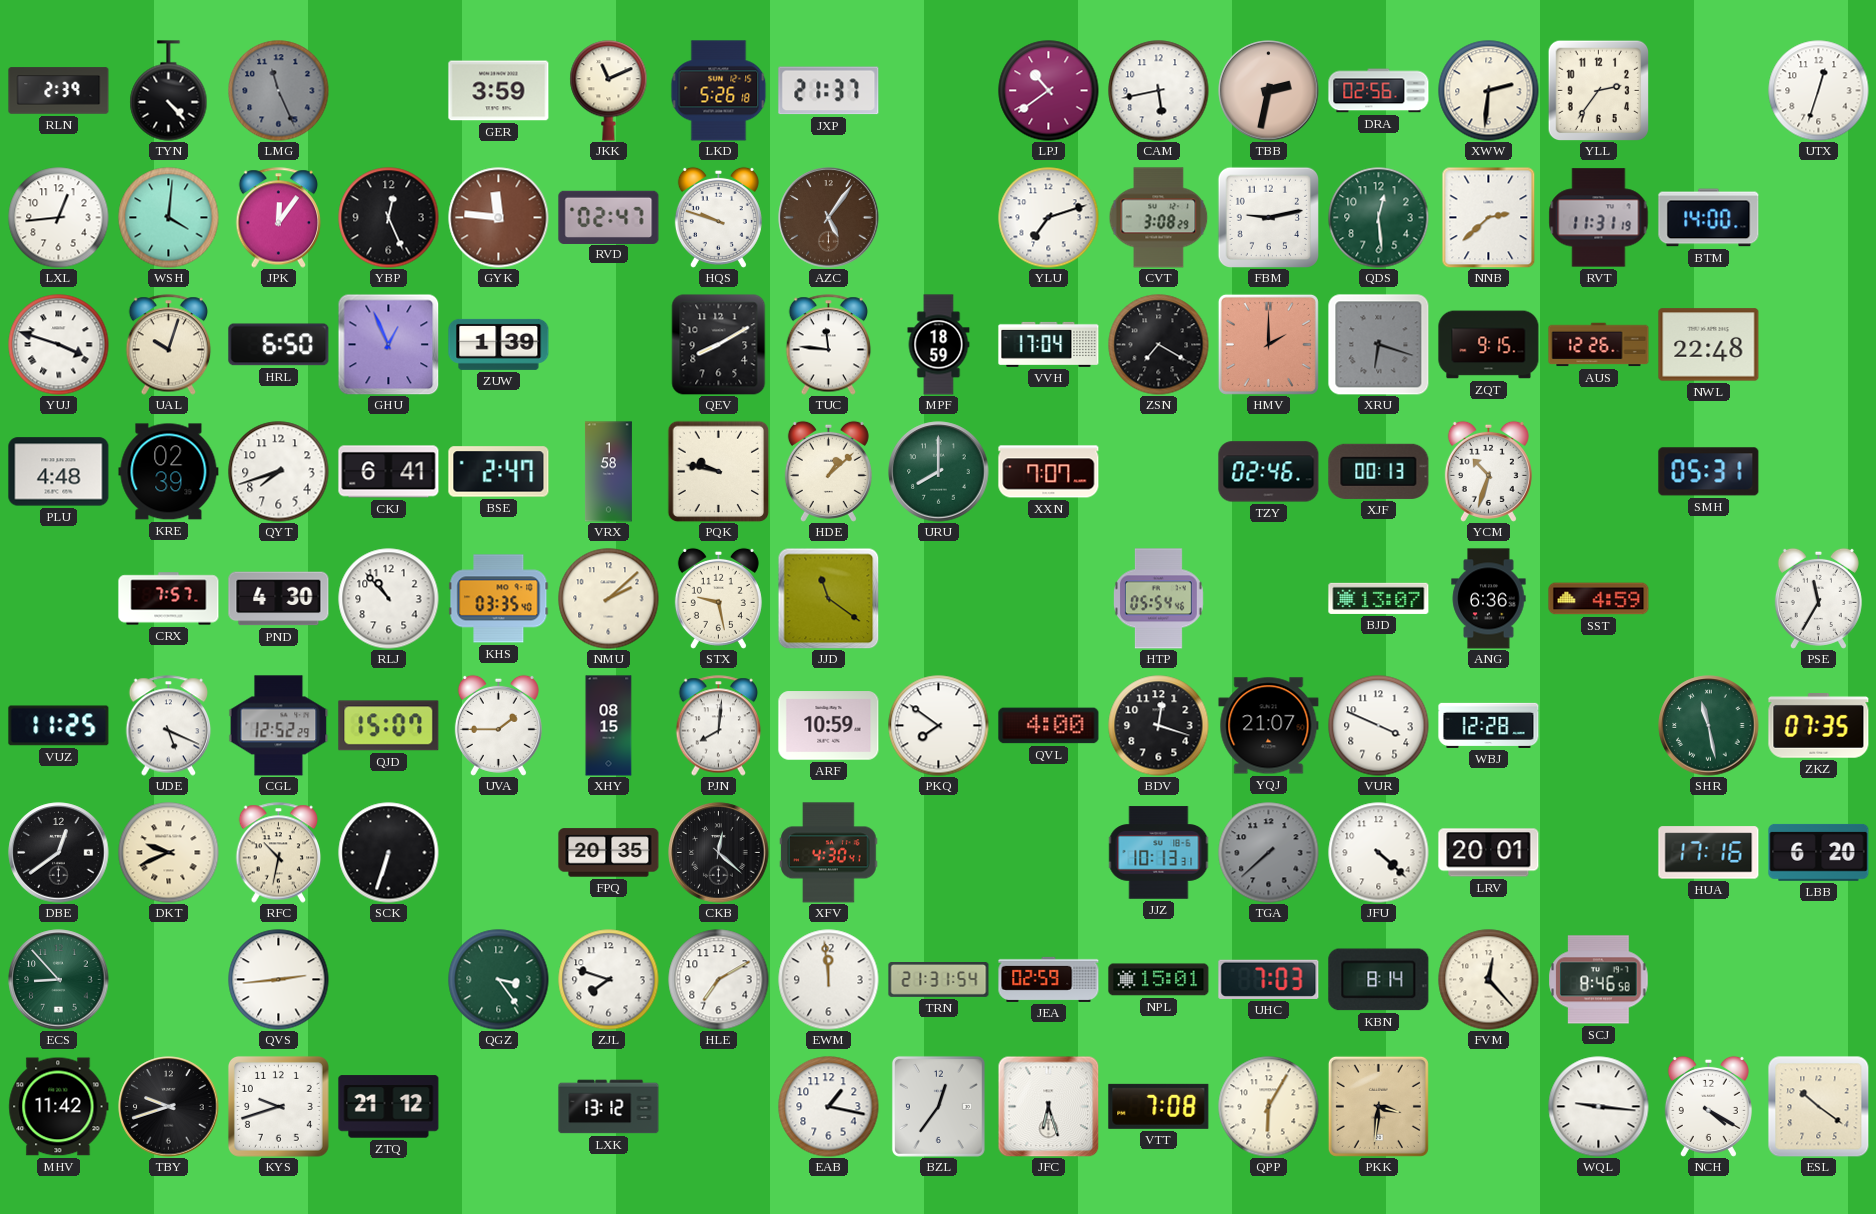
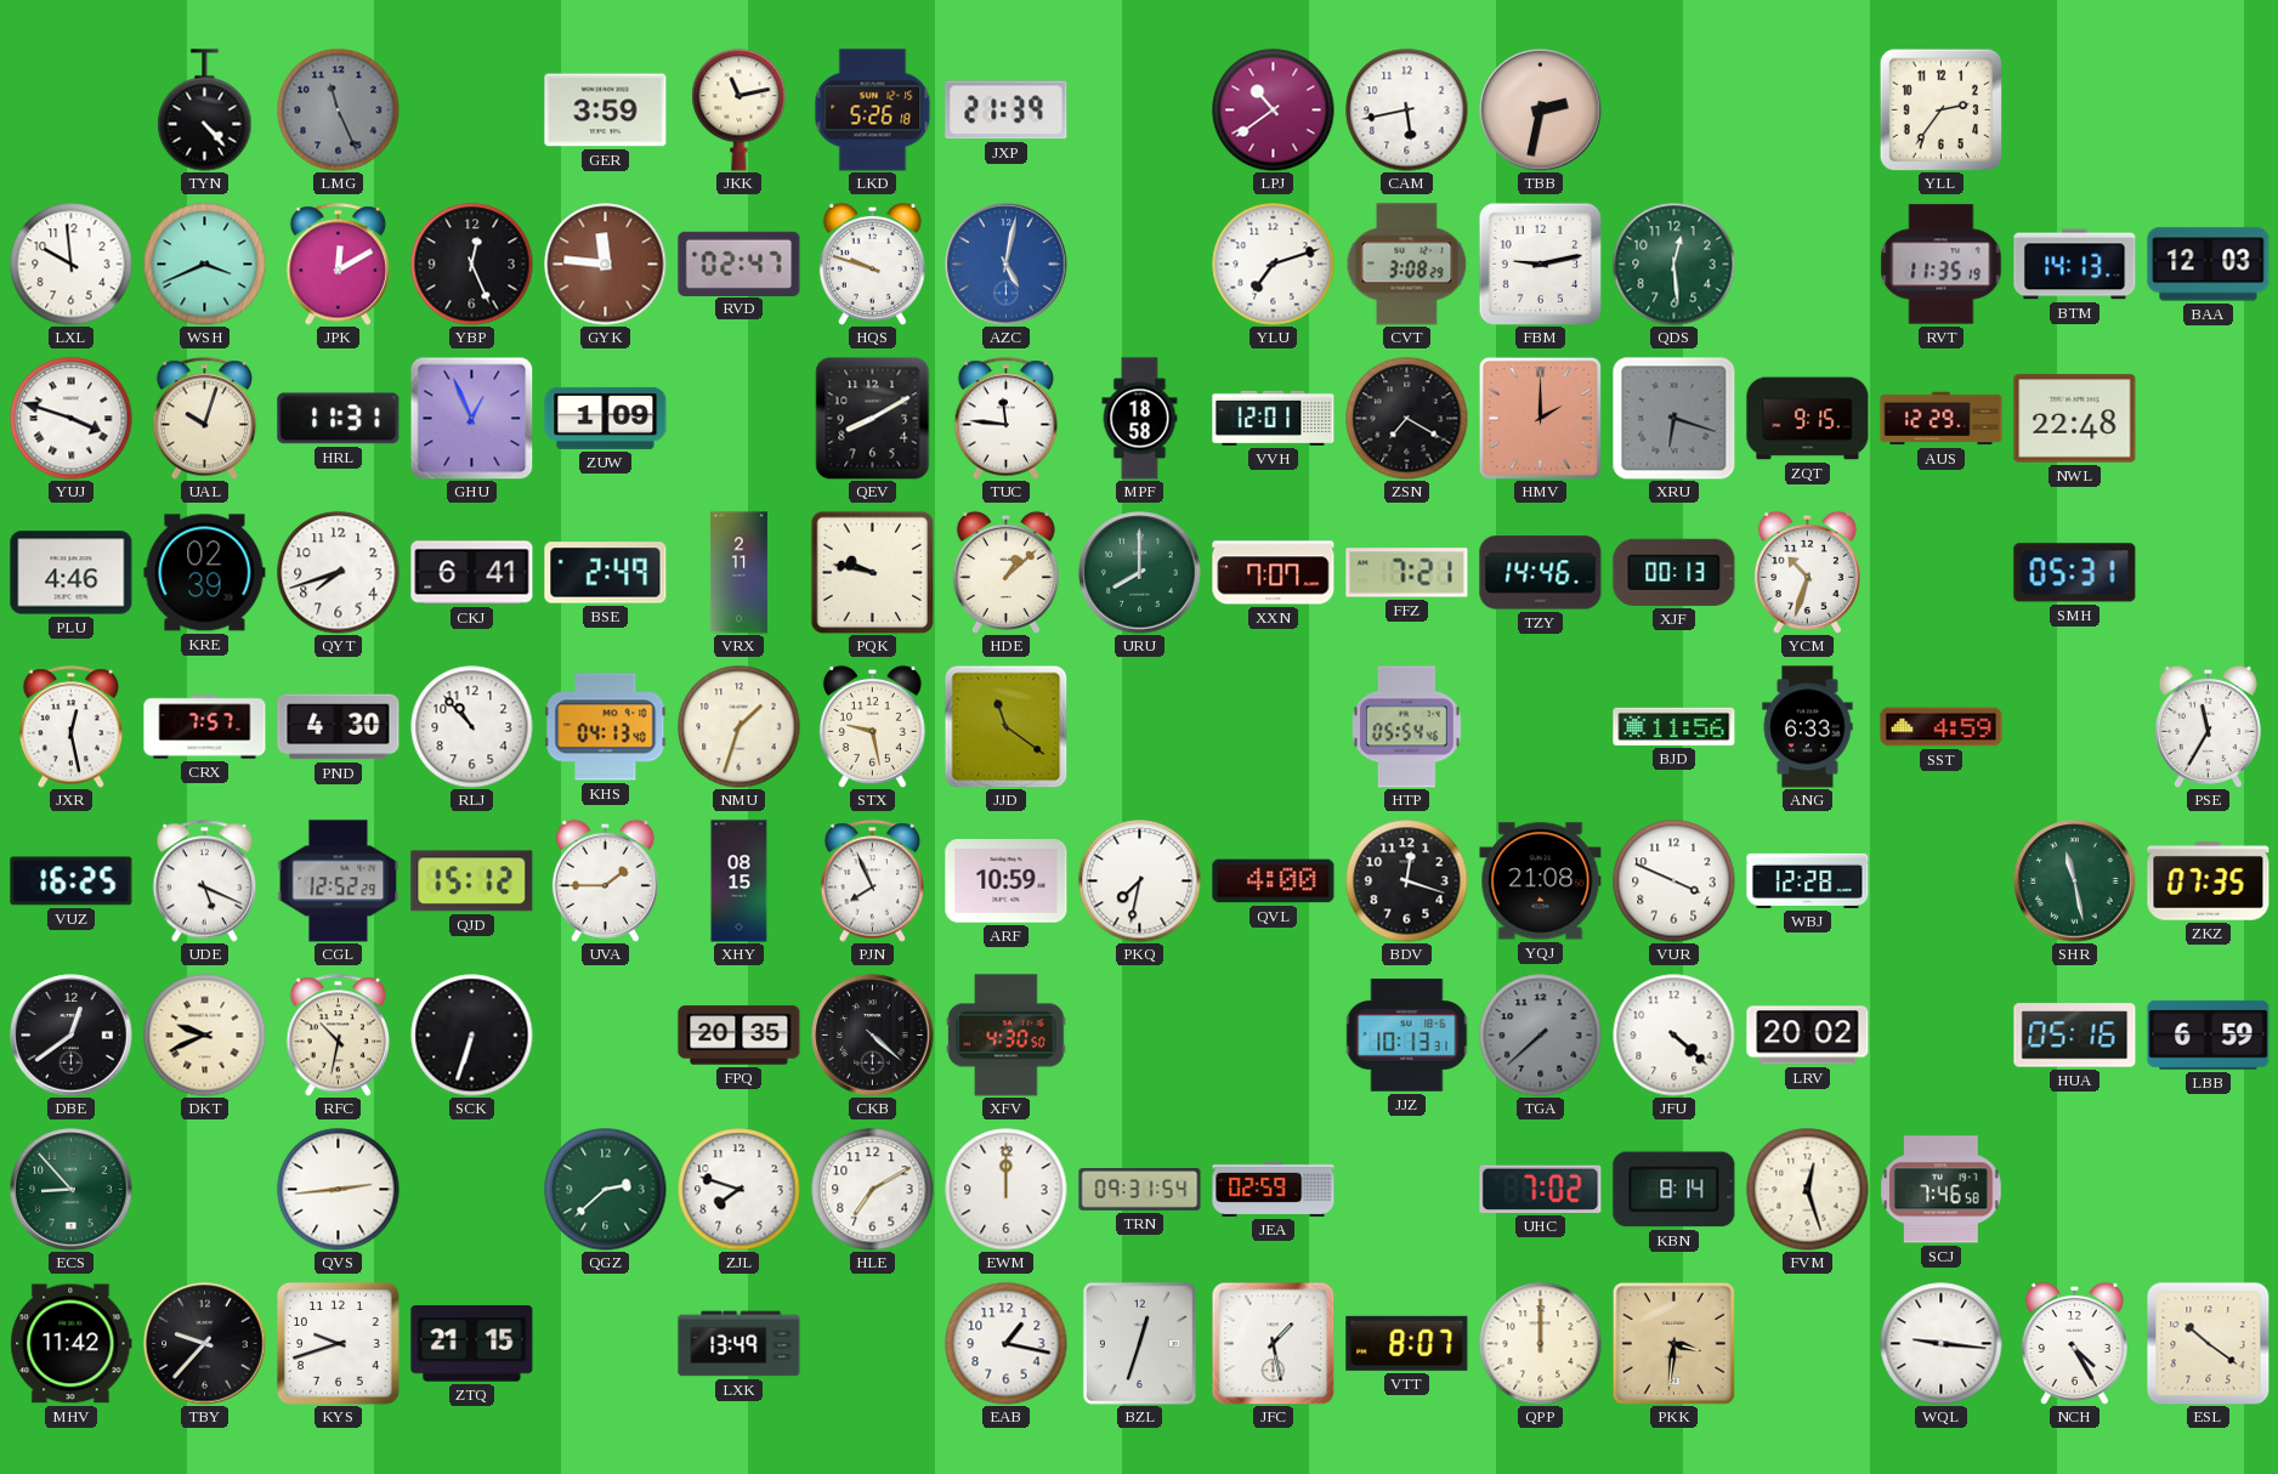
RLN: 2:39 -> none (59, 91)
JKK: 11:11 -> 11:13 (739, 110)
JXP: 21:37 -> 21:39 (1007, 110)
DRA: 02:56 -> none (1379, 91)
XWW: 2:31 -> none (1489, 91)
UTX: 12:33 -> none (1819, 91)
LXL: 12:44 -> 9:59 (72, 265)
WSH: 4:01 -> 3:41 (205, 265)
JPK: 12:06 -> 12:10 (339, 265)
AZC: 5:06 -> 5:02 (1007, 265)
AZC dial: brown -> blue (1007, 265)
NNB: 2:38 -> none (1489, 217)
RVT: 11:31 -> 11:35 (1942, 265)
BTM: 14:00 -> 14:13 (2075, 265)
BAA: none -> 12:03 (2209, 265)
HRL: 6:50 -> 11:31 (339, 419)
ZUW: 1:39 -> 1:09 (606, 418)
MPF: 18:59 -> 18:58 (1140, 419)
VVH: 17:04 -> 12:01 (1274, 418)
AUS: 12:26 -> 12:29 (1942, 419)
PLU: 4:48 -> 4:46 (72, 573)
BSE: 2:47 -> 2:49 (606, 573)
VRX: 1:58 -> 2:11 (738, 573)
FFZ: none -> 7:21 (1407, 573)
TZY: 02:46 -> 14:46 (1541, 573)
JXR: none -> 12:28 (72, 727)
KHS: 03:35 -> 04:13 (606, 727)
NMU: 2:08 -> 1:33 (739, 727)
BJD: 13:07 -> 11:56 (1674, 726)
ANG: 6:36 -> 6:33 (1808, 727)
VUZ: 11:25 -> 16:25 (72, 881)
QJD: 15:07 -> 15:12 (472, 881)
PJN: 8:01 -> 7:56 (873, 881)
PKQ: 7:51 -> 7:32 (1140, 881)
YQJ: 21:07 -> 21:08 (1541, 881)
CKB: 12:22 -> 4:22 (873, 1036)
XFV: 4:30:41 -> 4:30:50 (1007, 1036)
LRV: 20:01 -> 20:02 (1808, 1036)
HUA: 17:16 -> 05:16 (2075, 1036)
LBB: 6:20 -> 6:59 (2209, 1034)
QGZ: 3:24 -> 2:38 (606, 1190)
EWM: 11:59 -> 12:00 (1007, 1190)
TRN: 21:31 -> 09:31 (1140, 1190)
NPL: 15:01 -> none (1159, 980)
UHC: 7:03 -> 7:02 (1541, 1189)
FVM: 12:23 -> 12:27 (1808, 1190)
SCJ: 8:46 -> 7:46 (1942, 1190)
TBY: 9:42 -> 9:37 (205, 1344)
ZTQ: 21:12 -> 21:15 (472, 1344)
LXK: 13:12 -> 13:49 (739, 1344)
BZL: 12:36 -> 12:33 (1139, 1343)
JFC: 6:27 -> 1:28 (1273, 1343)
VTT: 7:08 -> 8:07 (1407, 1343)
QPP: 6:05 -> 12:00 (1541, 1344)
NCH: 4:20 -> 4:25 (2074, 1343)
